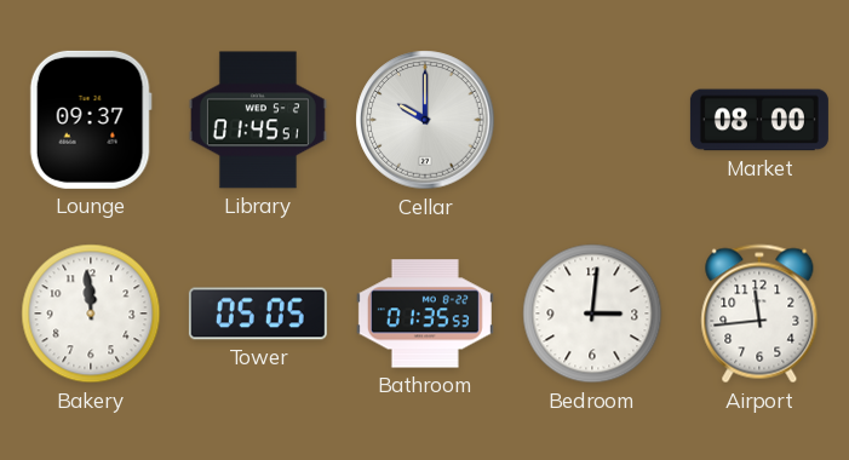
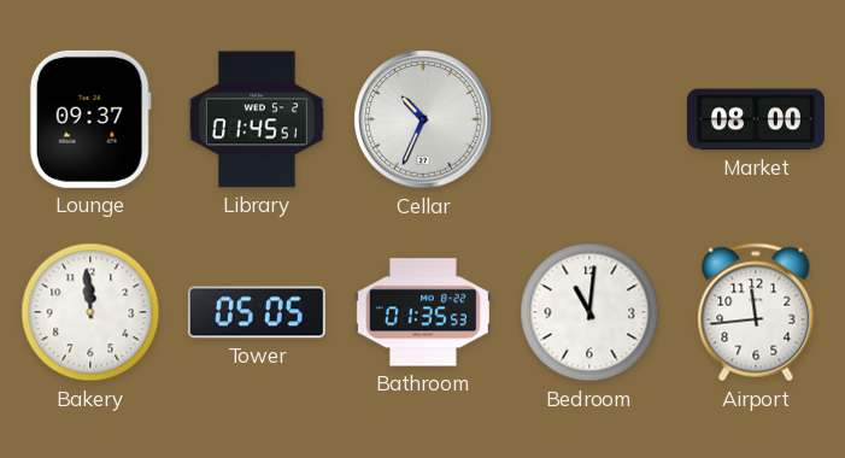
Cellar: 10:00 -> 10:34 (423, 119)
Bedroom: 3:01 -> 11:01 (589, 312)
